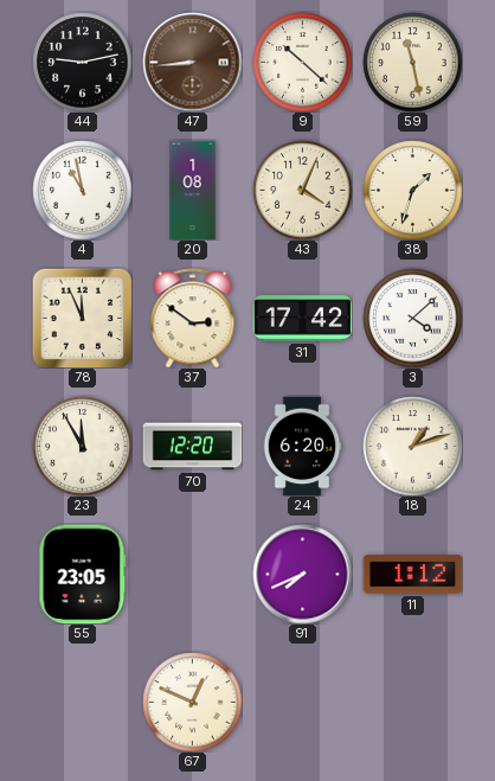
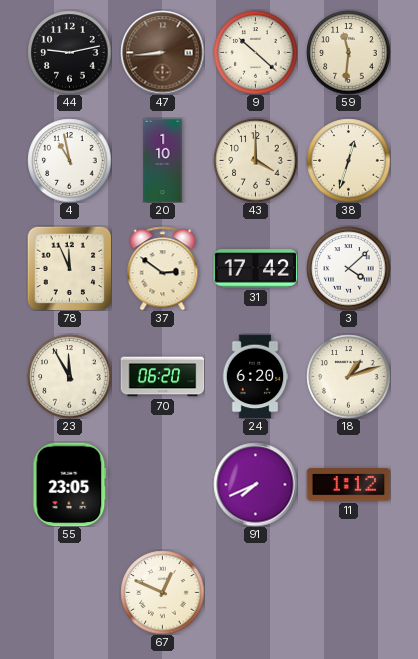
59: 11:28 -> 11:31 (348, 52)
20: 1:08 -> 1:10 (163, 160)
43: 4:04 -> 4:00 (255, 160)
38: 1:33 -> 12:33 (348, 160)
70: 12:20 -> 06:20 (162, 377)
